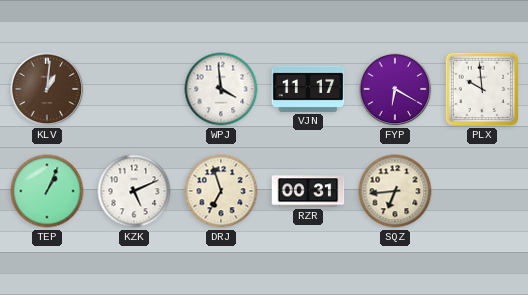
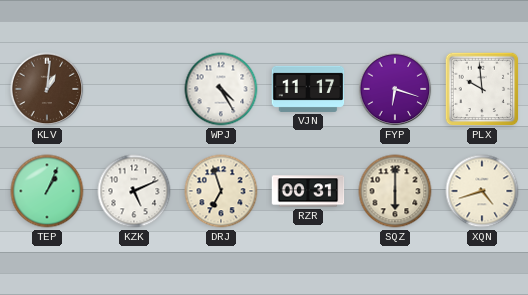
WPJ: 3:59 -> 4:25 (221, 89)
FYP: 6:20 -> 6:18 (395, 89)
SQZ: 6:44 -> 6:00 (395, 191)
XQN: none -> 4:42 (482, 191)
